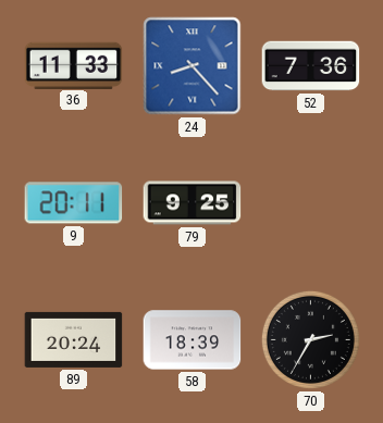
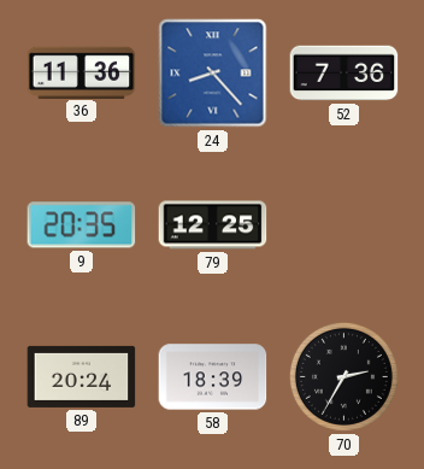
36: 11:33 -> 11:36 (82, 72)
9: 20:11 -> 20:35 (82, 225)
79: 9:25 -> 12:25 (213, 225)
